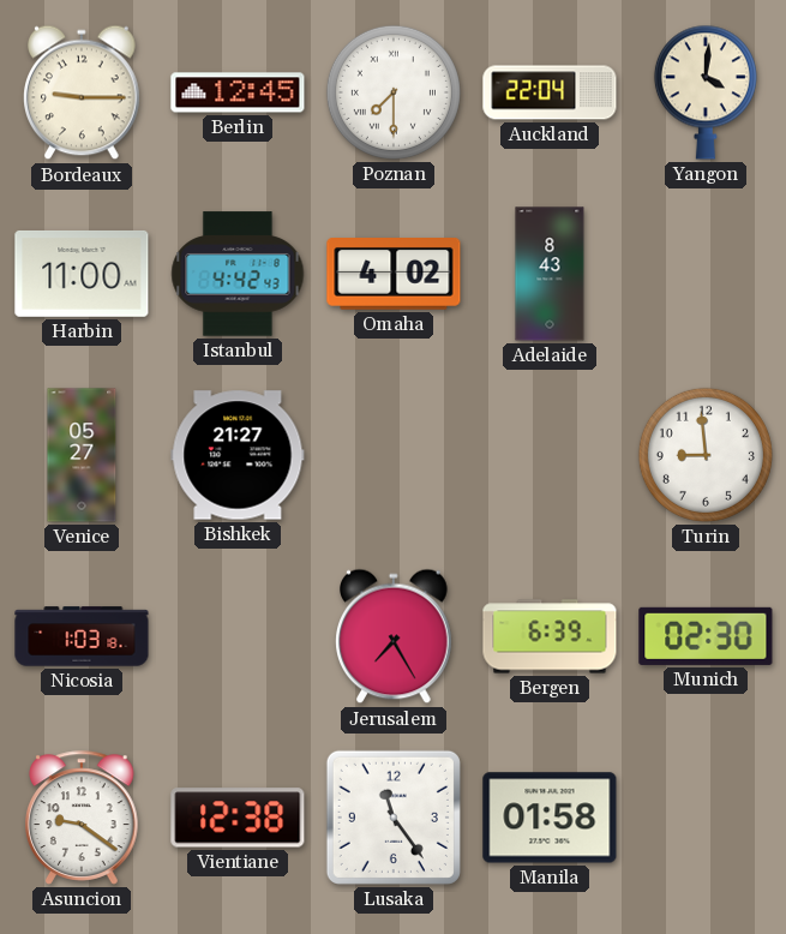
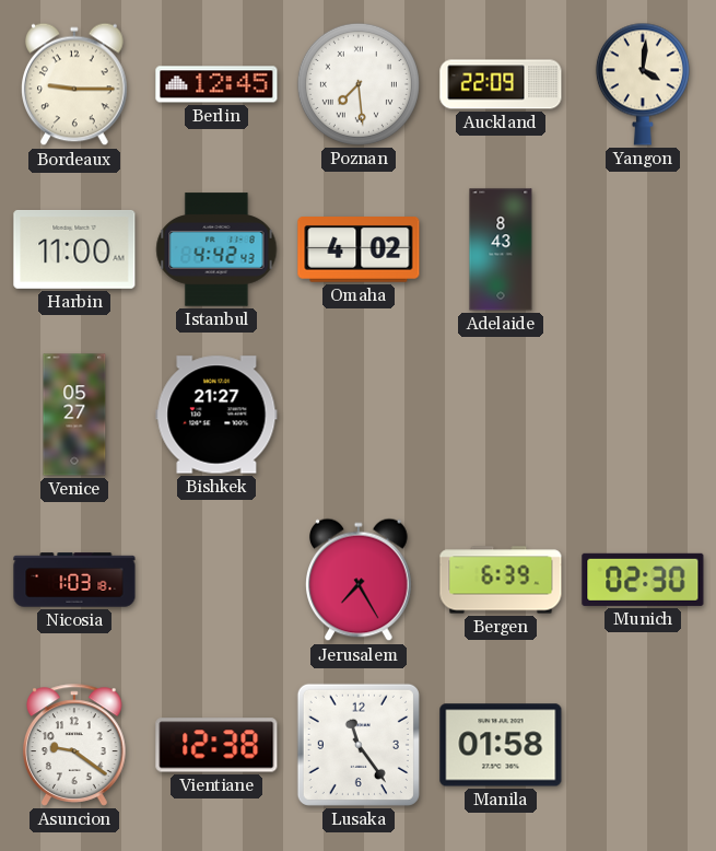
Poznan: 7:30 -> 7:29 (359, 84)
Auckland: 22:04 -> 22:09 (501, 84)
Turin: 8:59 -> none (706, 455)
